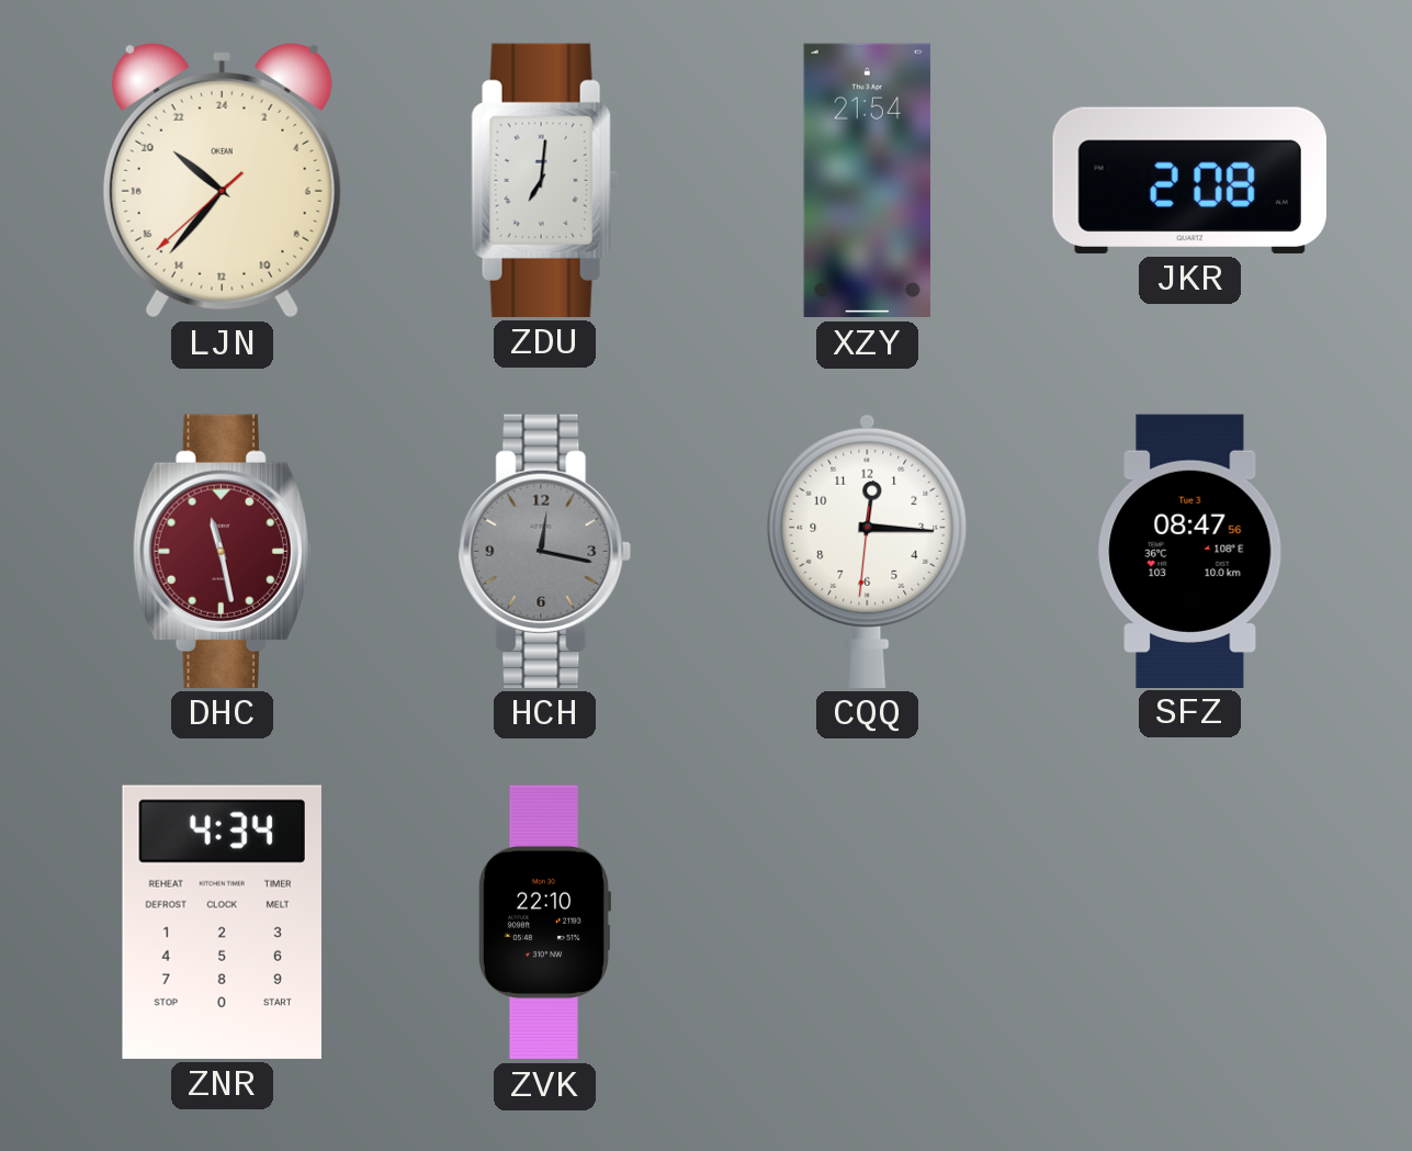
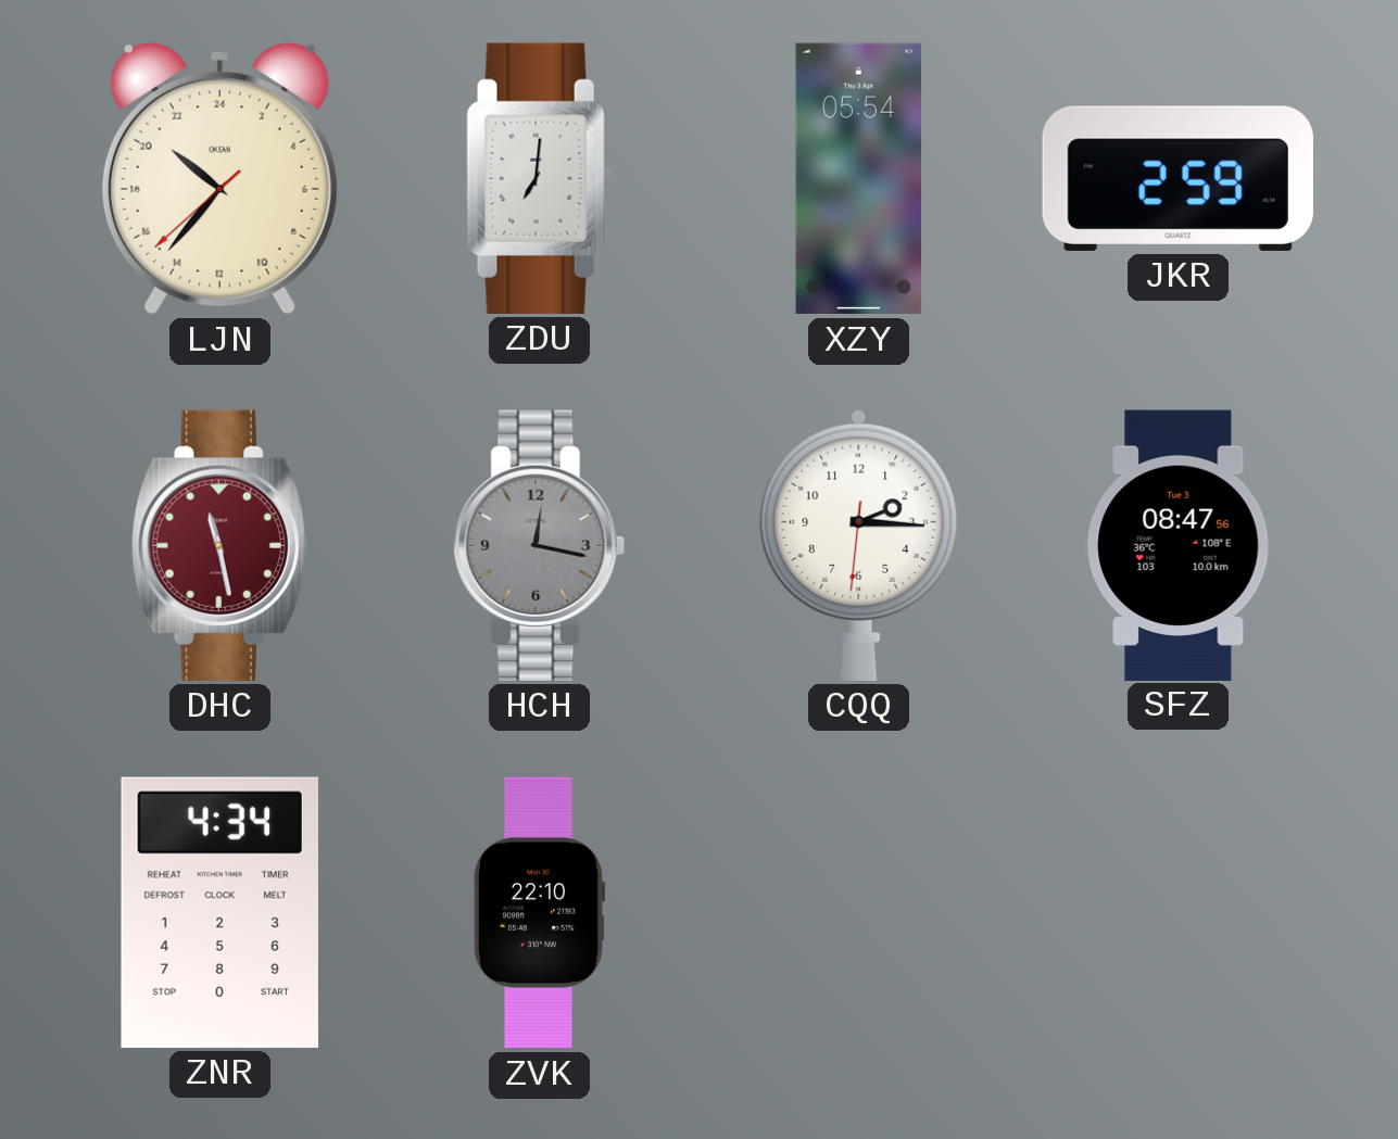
XZY: 21:54 -> 05:54 (859, 179)
JKR: 2:08 -> 2:59 (1177, 178)
CQQ: 12:15 -> 2:15 (859, 545)
